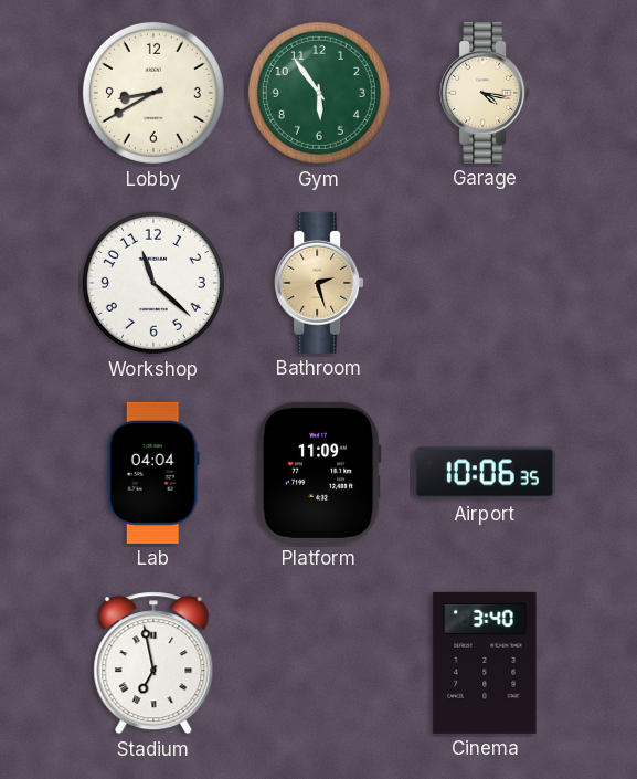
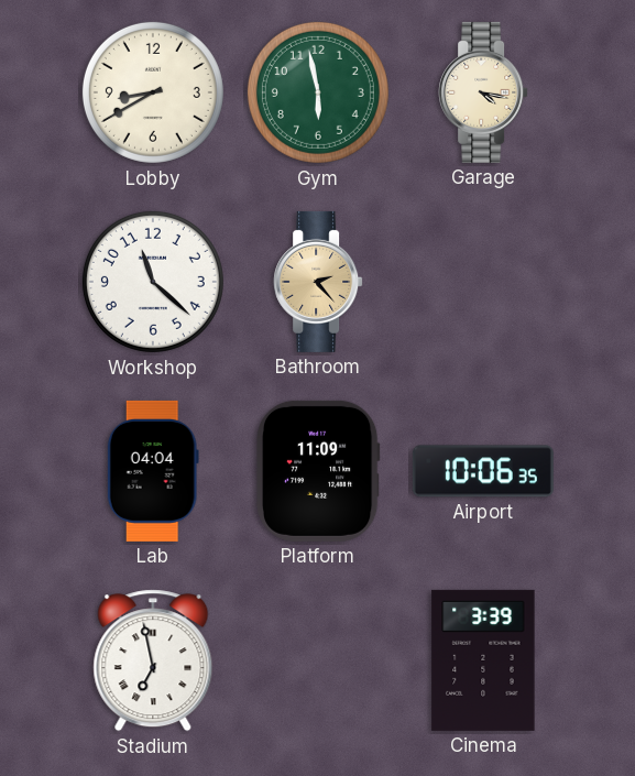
Gym: 5:54 -> 5:58 (318, 92)
Bathroom: 2:27 -> 2:23 (318, 282)
Cinema: 3:40 -> 3:39 (483, 660)
